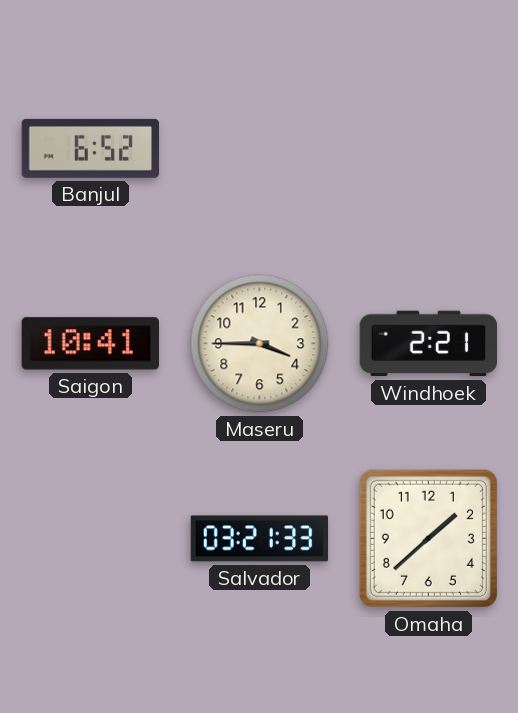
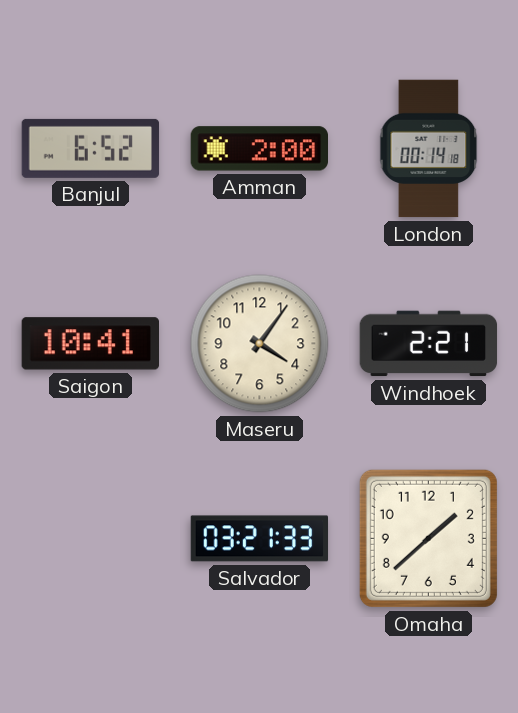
Amman: none -> 2:00 (259, 149)
London: none -> 00:14 (429, 149)
Maseru: 3:45 -> 4:06 (260, 344)
